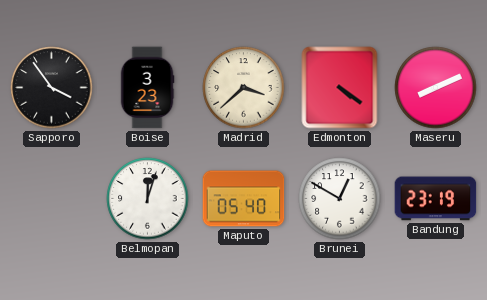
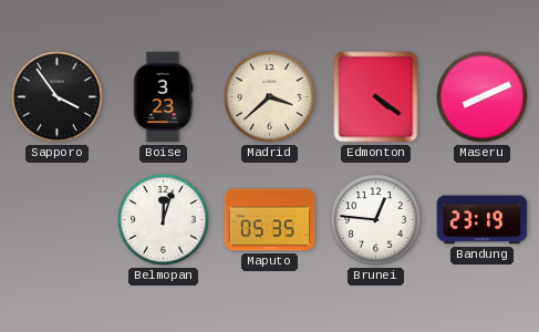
Maputo: 05:40 -> 05:35 (270, 220)
Brunei: 12:50 -> 12:46 (376, 220)
